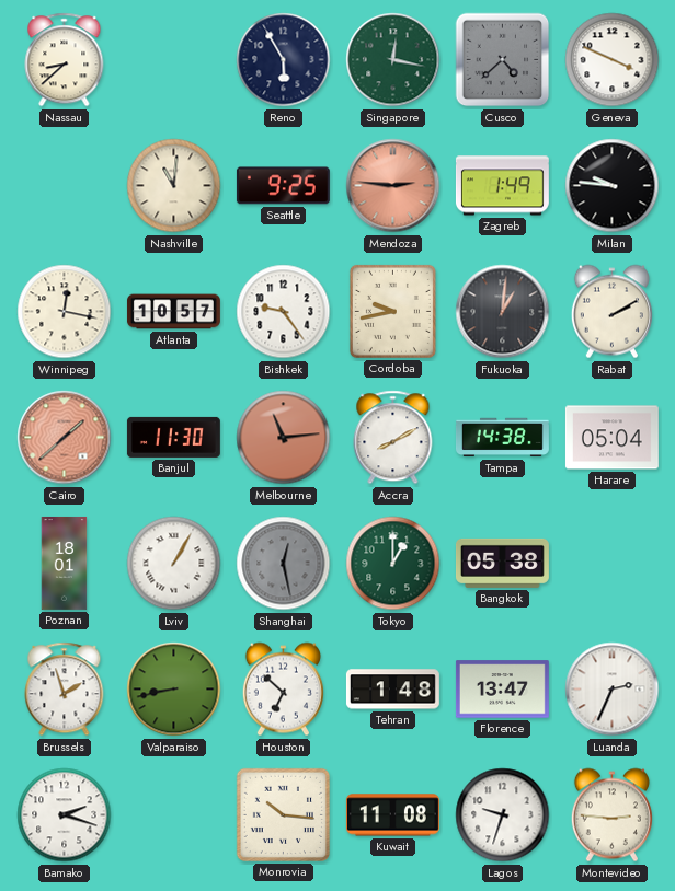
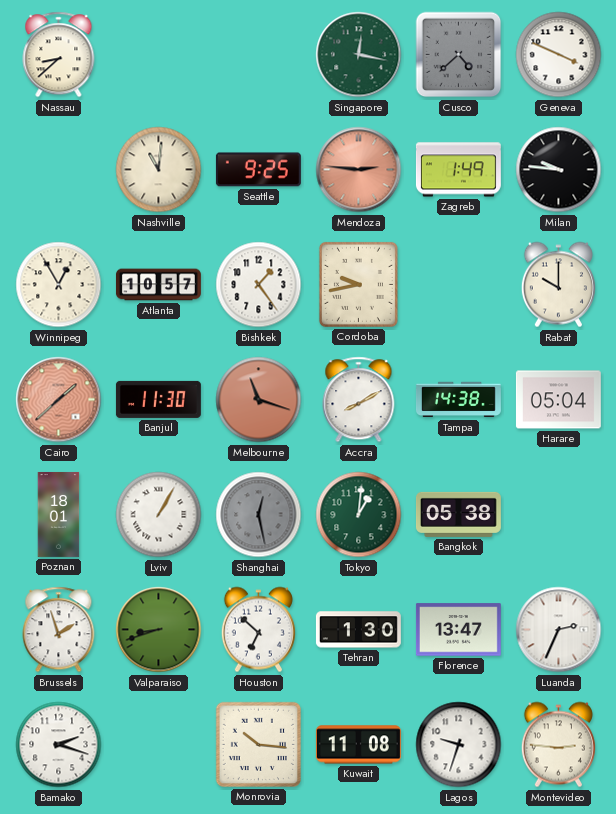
Reno: 5:55 -> none (284, 60)
Winnipeg: 12:17 -> 12:55 (59, 285)
Bishkek: 9:24 -> 1:24 (259, 285)
Fukuoka: 1:01 -> none (503, 312)
Rabat: 2:10 -> 10:00 (558, 285)
Melbourne: 11:14 -> 11:18 (259, 400)
Tokyo: 1:00 -> 1:01 (359, 515)
Valparaiso: 8:43 -> 8:42 (159, 630)
Tehran: 1:48 -> 1:30 (358, 630)
